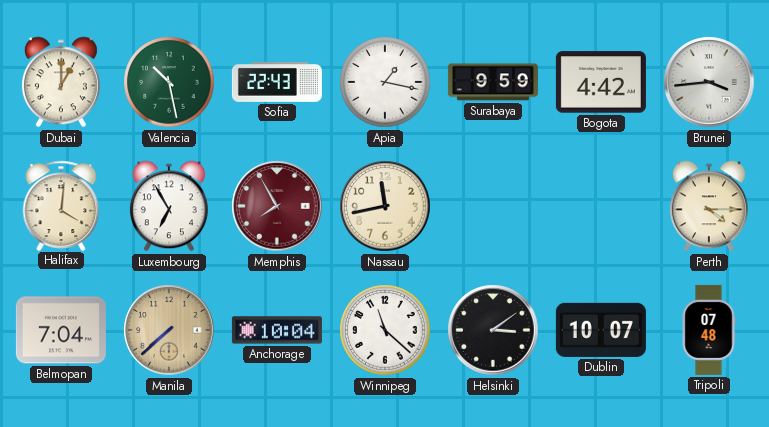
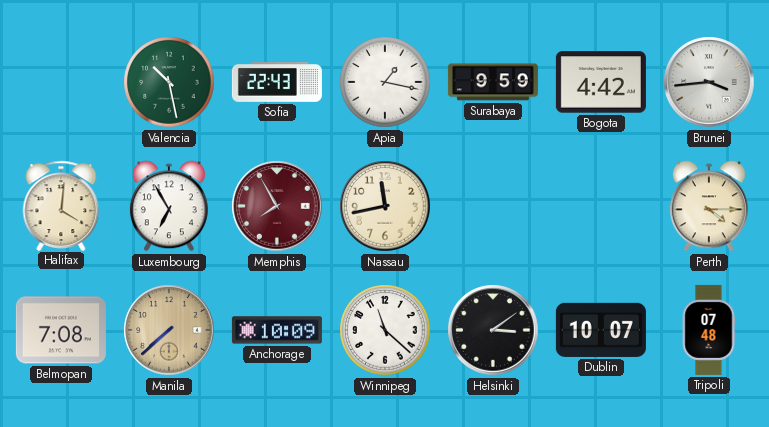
Dubai: 1:00 -> none (61, 82)
Belmopan: 7:04 -> 7:08 (61, 330)
Anchorage: 10:04 -> 10:09 (277, 330)
